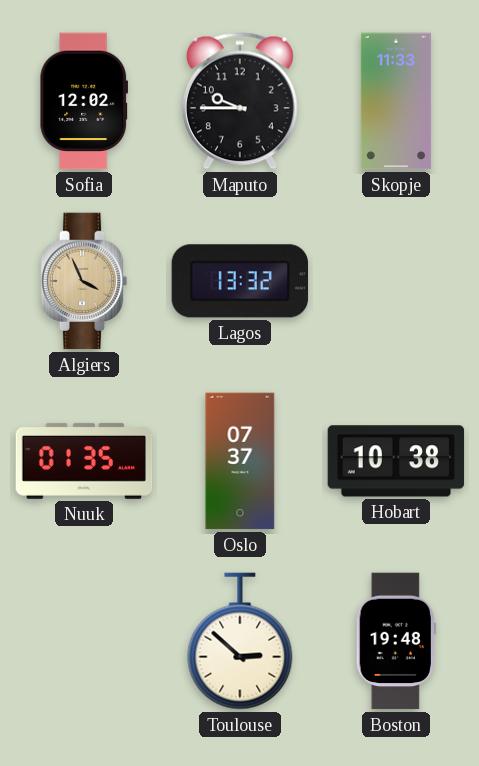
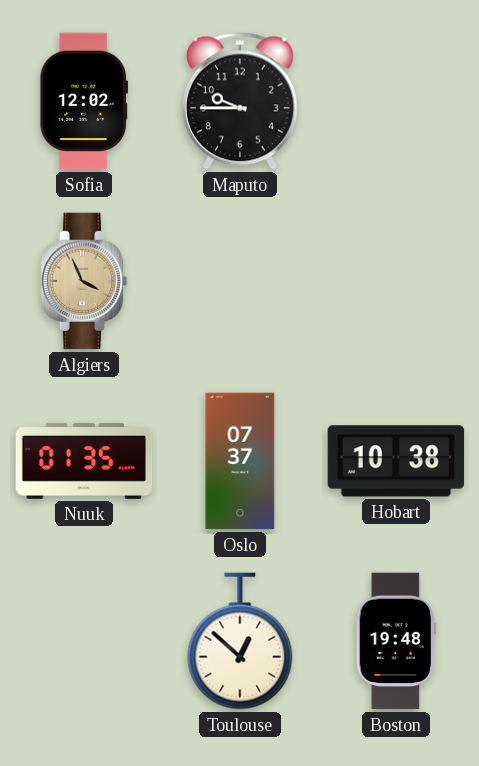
Skopje: 11:33 -> none (396, 101)
Lagos: 13:32 -> none (240, 281)
Toulouse: 2:52 -> 12:52 (240, 641)
